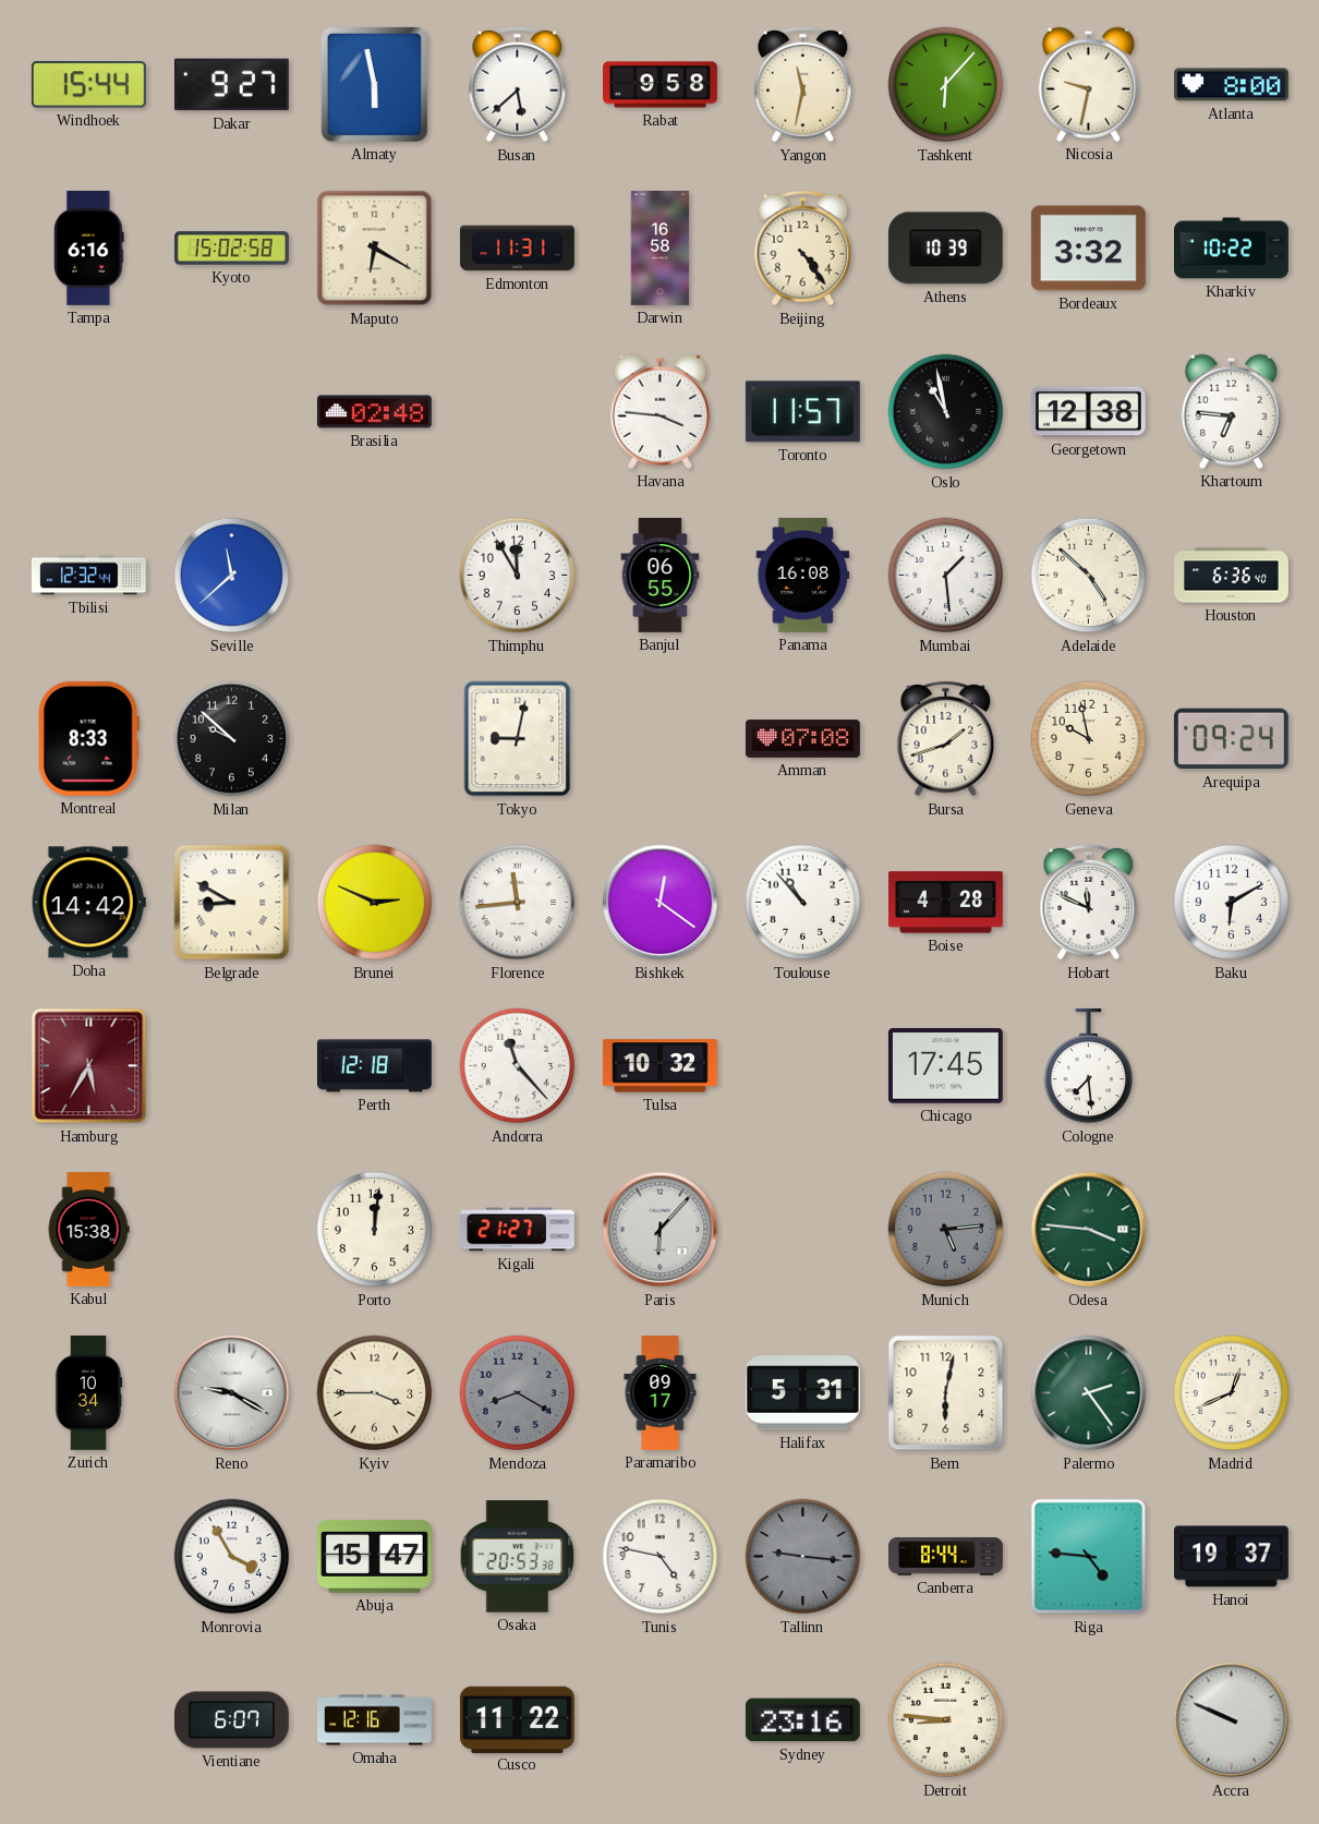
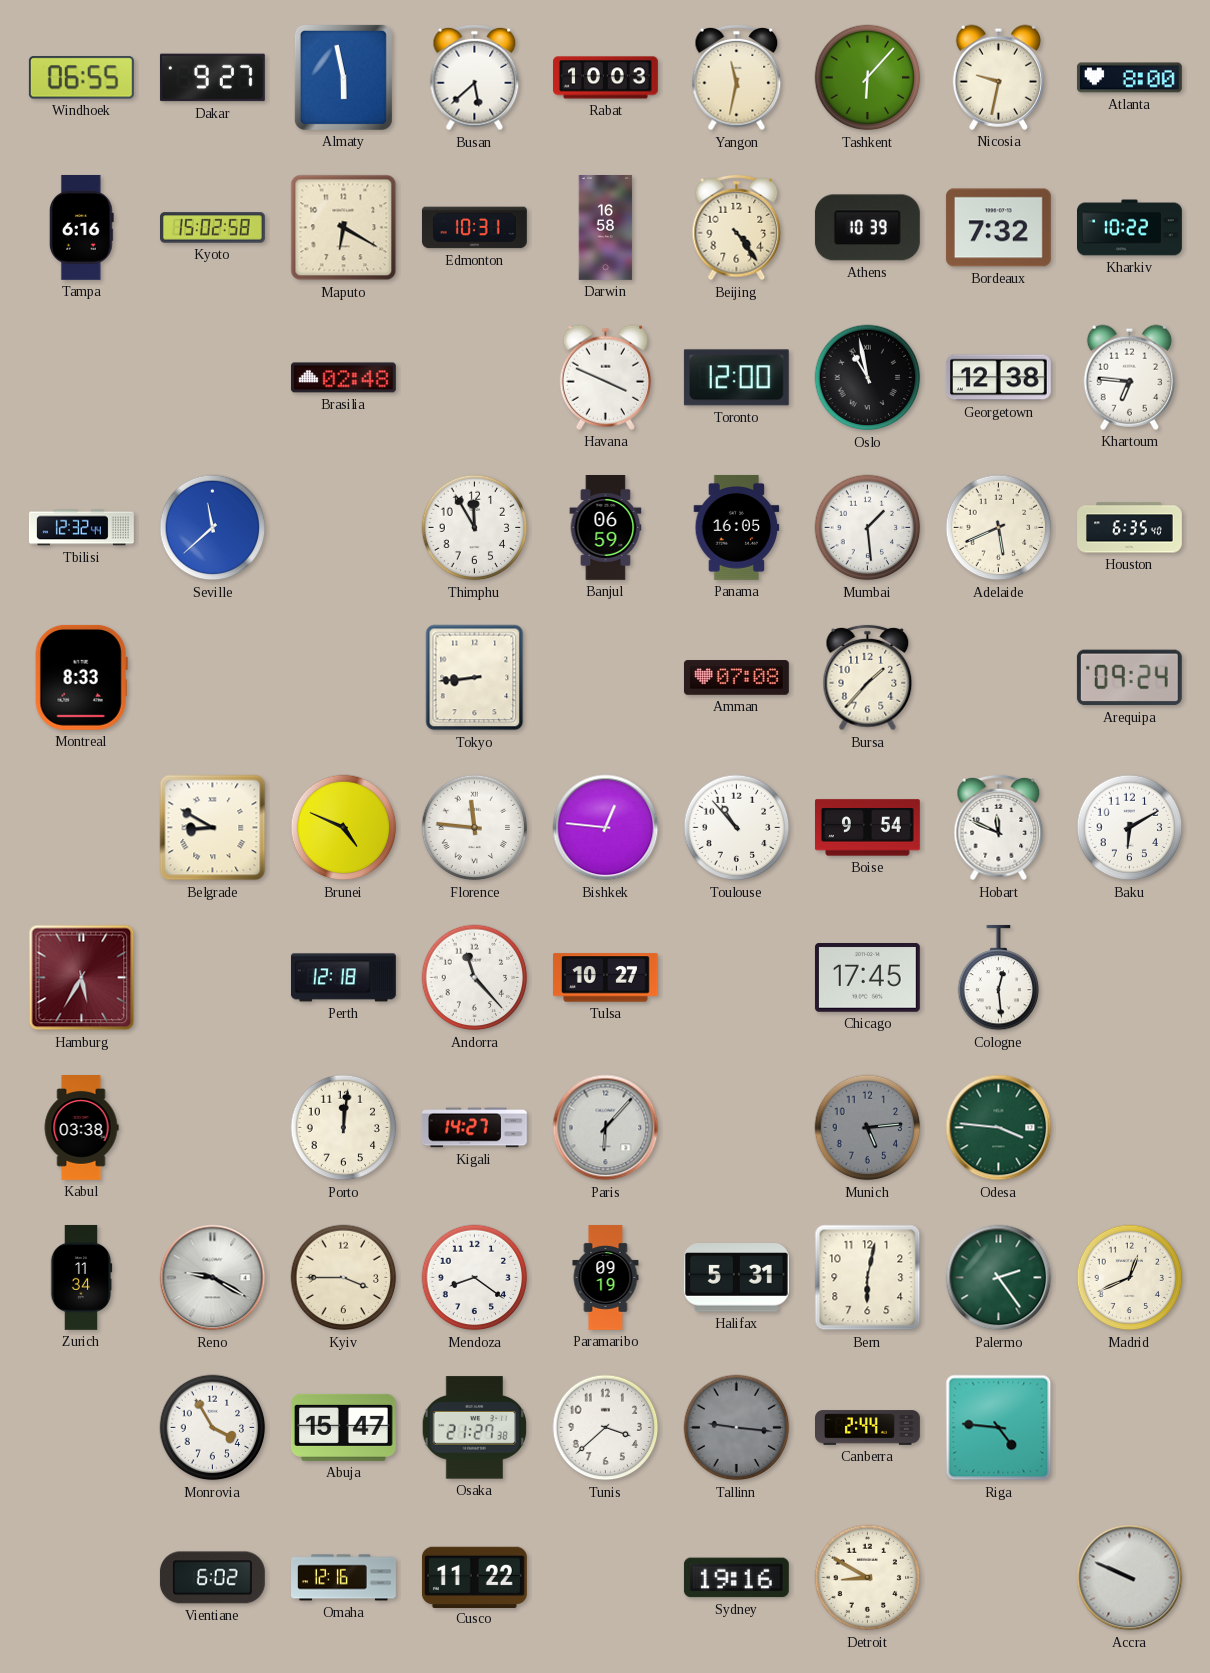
Windhoek: 15:44 -> 06:55 (81, 78)
Rabat: 9:58 -> 10:03 (606, 78)
Edmonton: 11:31 -> 10:31 (474, 228)
Bordeaux: 3:32 -> 7:32 (998, 228)
Havana: 3:46 -> 3:49 (605, 377)
Toronto: 11:57 -> 12:00 (736, 378)
Banjul: 06:55 -> 06:59 (606, 528)
Panama: 16:08 -> 16:05 (737, 527)
Adelaide: 4:52 -> 5:41 (999, 528)
Houston: 6:36 -> 6:35 (1130, 528)
Milan: 9:52 -> none (232, 739)
Tokyo: 9:02 -> 8:44 (475, 678)
Bursa: 1:42 -> 1:37 (868, 678)
Geneva: 9:58 -> none (1089, 739)
Doha: 14:42 -> none (88, 903)
Brunei: 2:49 -> 4:49 (344, 828)
Florence: 11:44 -> 11:46 (475, 828)
Bishkek: 12:21 -> 12:46 (606, 828)
Boise: 4:28 -> 9:54 (868, 828)
Tulsa: 10:32 -> 10:27 (605, 978)
Cologne: 7:29 -> 12:29 (999, 978)
Kabul: 15:38 -> 03:38 (81, 1128)
Kigali: 21:27 -> 14:27 (474, 1128)
Zurich: 10:34 -> 11:34 (81, 1278)
Mendoza: 8:20 -> 8:21 (475, 1278)
Mendoza dial: grey -> white (475, 1278)
Paramaribo: 09:17 -> 09:19 (606, 1278)
Osaka: 20:53 -> 21:27 (475, 1428)
Tunis: 4:47 -> 3:38 (606, 1428)
Canberra: 8:44 -> 2:44 (868, 1428)
Hanoi: 19:37 -> none (1231, 1557)
Vientiane: 6:07 -> 6:02 (212, 1578)
Sydney: 23:16 -> 19:16 (736, 1578)
Detroit: 8:46 -> 8:50 (868, 1578)
